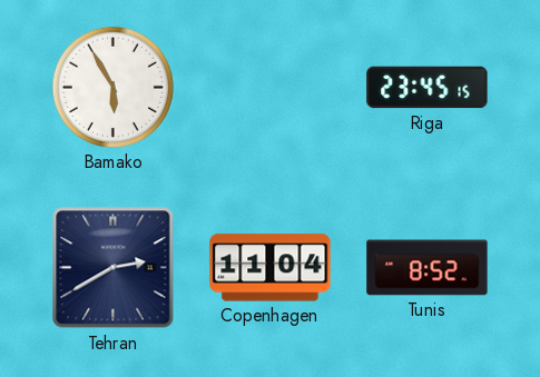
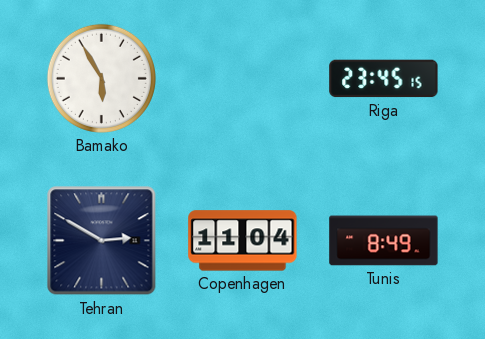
Tehran: 2:40 -> 2:50 (102, 241)
Tunis: 8:52 -> 8:49 (384, 241)
